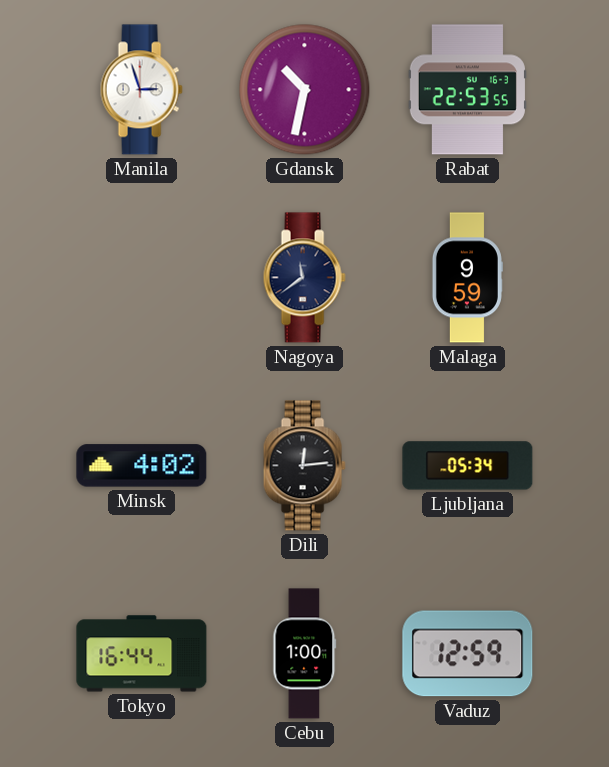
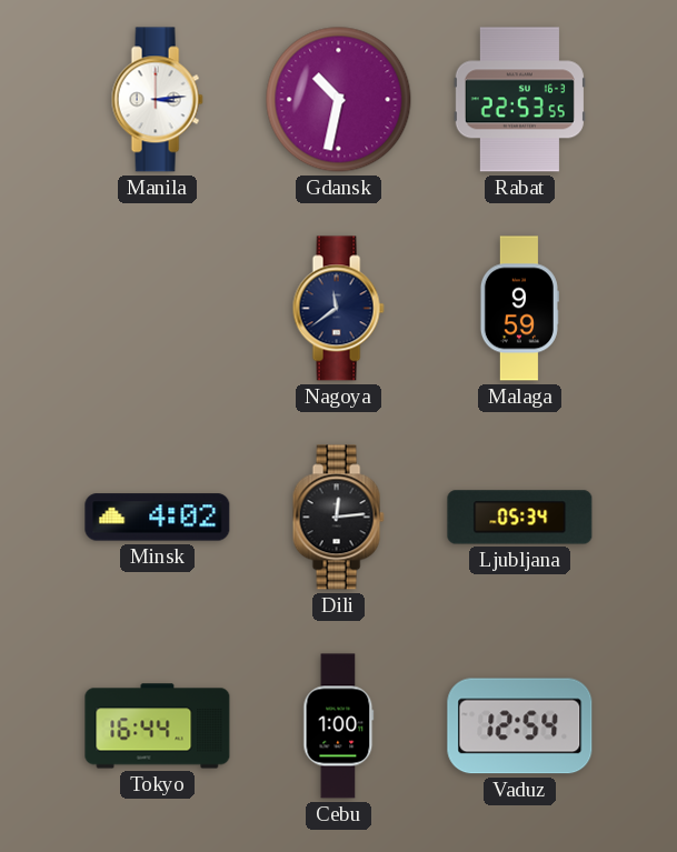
Manila: 2:57 -> 3:14 (157, 100)
Vaduz: 12:59 -> 12:54 (520, 726)
